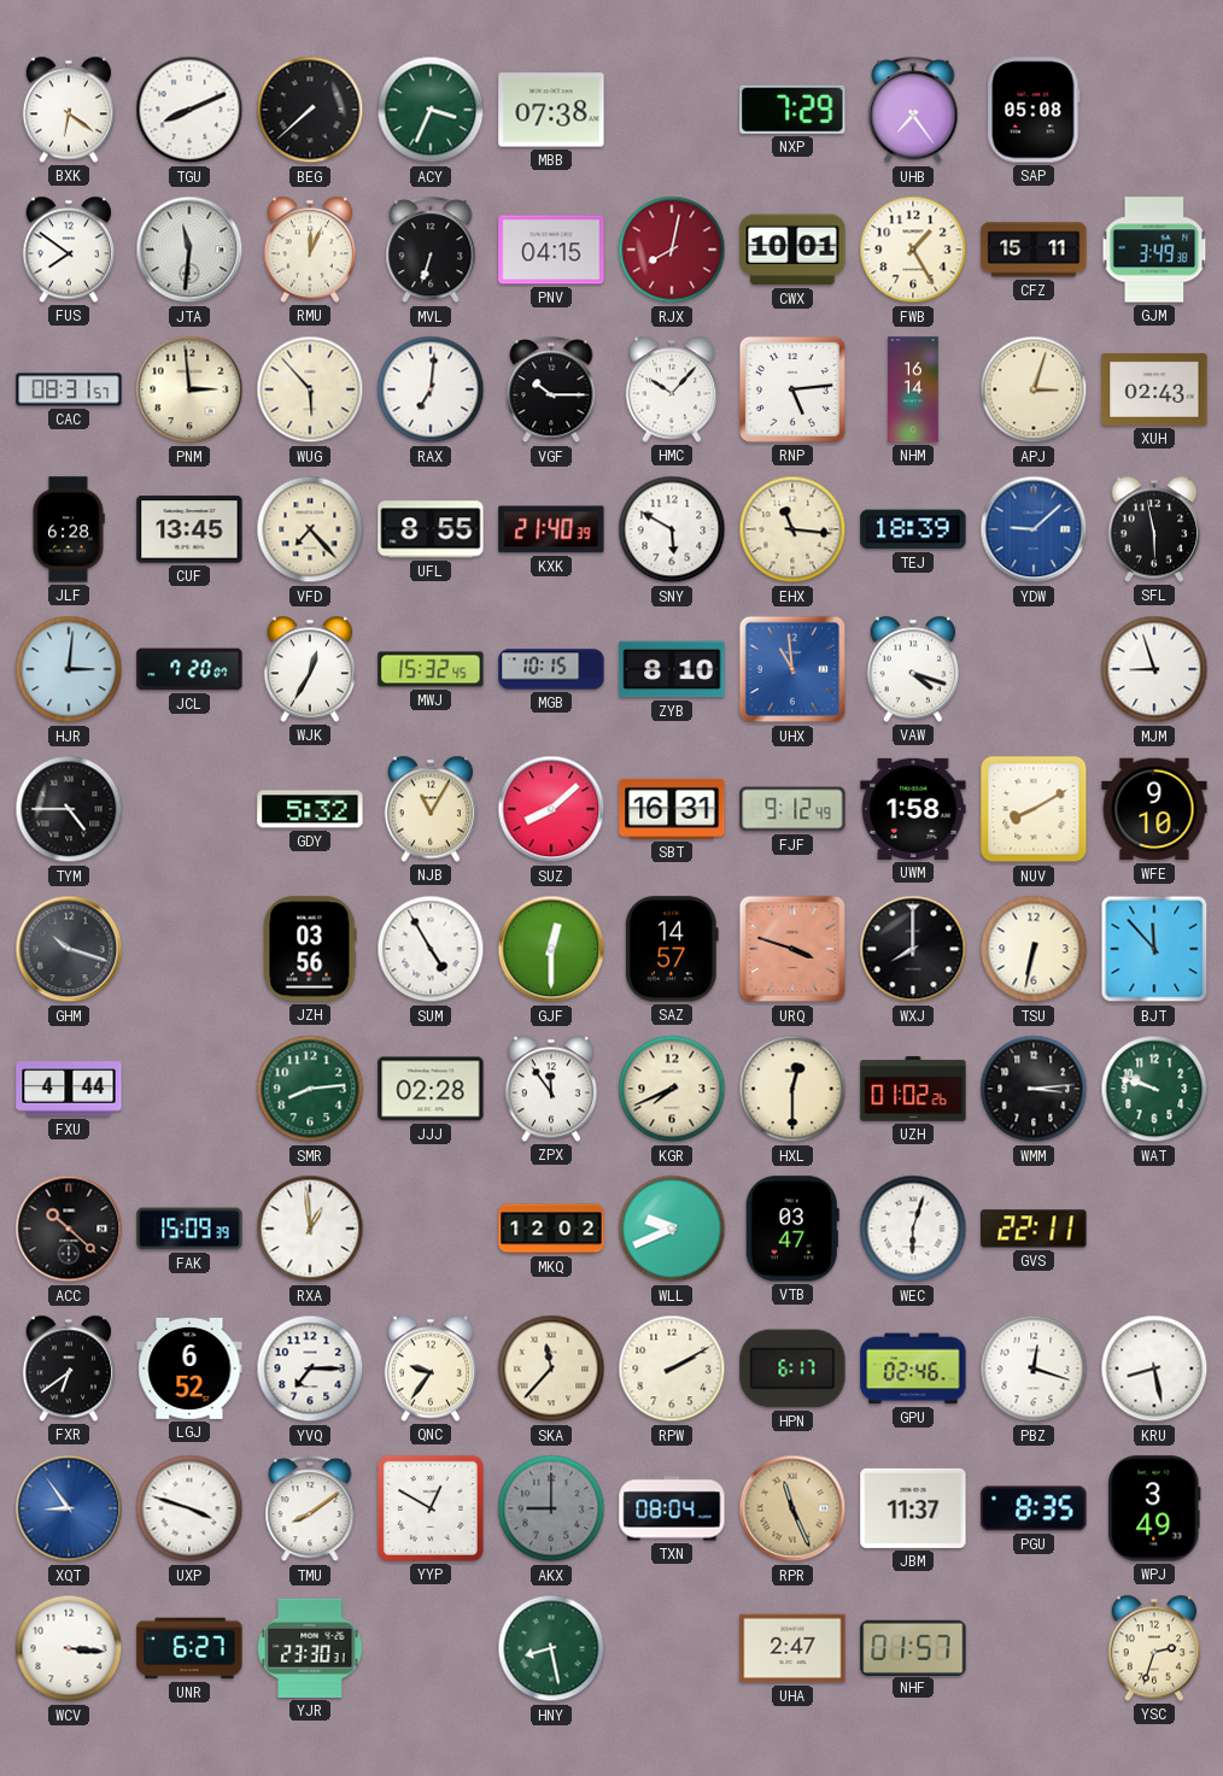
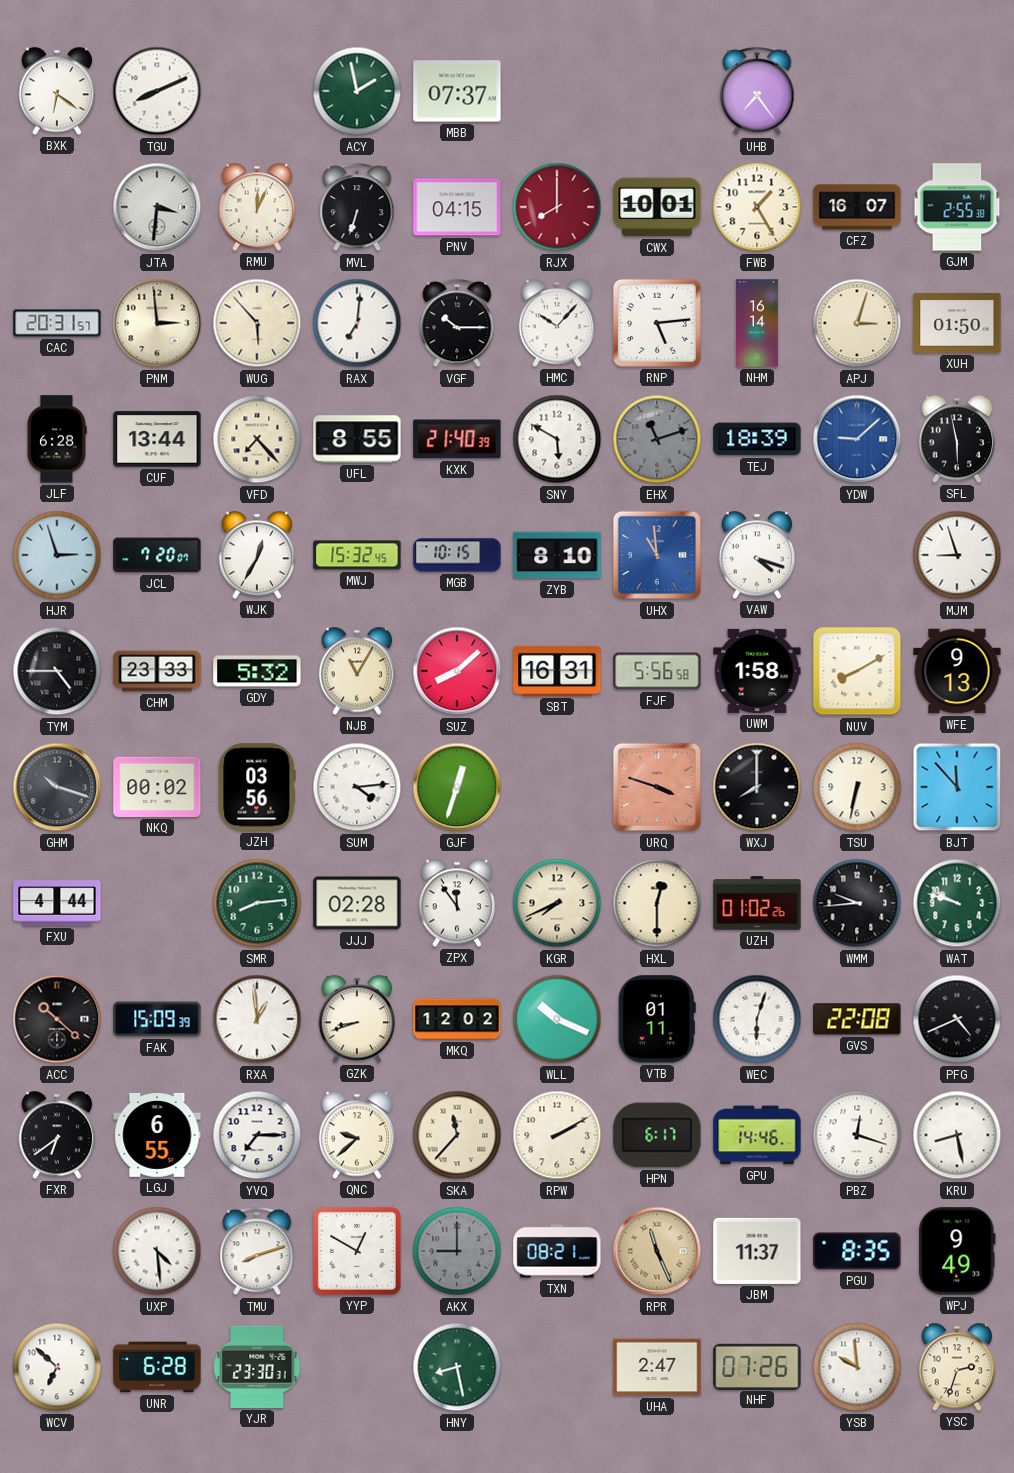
BEG: 7:38 -> none (310, 110)
ACY: 3:34 -> 1:58 (357, 91)
MBB: 07:38 -> 07:37 (457, 91)
NXP: 7:29 -> none (792, 110)
SAP: 05:08 -> none (1034, 110)
FUS: 7:51 -> none (69, 250)
JTA: 11:31 -> 3:31 (157, 207)
RJX: 8:02 -> 8:00 (557, 207)
CFZ: 15:11 -> 16:07 (857, 207)
GJM: 3:49 -> 2:55 (957, 207)
CAC: 08:31 -> 20:31 (57, 323)
XUH: 02:43 -> 01:50 (957, 323)
CUF: 13:45 -> 13:44 (157, 439)
EHX: 11:16 -> 11:12 (657, 439)
EHX dial: cream -> grey (657, 439)
HJR: 3:01 -> 2:57 (57, 555)
CHM: none -> 23:33 (157, 671)
FJF: 9:12 -> 5:56 (657, 671)
WFE: 9:10 -> 9:13 (957, 671)
NKQ: none -> 00:02 (157, 787)
SUM: 4:55 -> 4:14 (357, 787)
GJF: 12:30 -> 12:33 (457, 787)
SAZ: 14:57 -> none (672, 949)
WMM: 3:14 -> 9:44 (857, 903)
GZK: none -> 8:42 (357, 1019)
WLL: 9:41 -> 10:19 (557, 1019)
VTB: 03:47 -> 01:11 (657, 1019)
GVS: 22:11 -> 22:08 (857, 1019)
PFG: none -> 4:41 (957, 1019)
LGJ: 6:52 -> 6:55 (157, 1135)
QNC: 9:36 -> 9:38 (357, 1135)
GPU: 02:46 -> 14:46 (757, 1135)
XQT: 8:54 -> none (69, 1508)
UXP: 3:48 -> 4:29 (157, 1251)
TMU: 8:09 -> 8:12 (257, 1252)
TXN: 08:04 -> 08:21 (557, 1251)
WPJ: 3:49 -> 9:49 (957, 1251)
WCV: 3:16 -> 6:52 (57, 1367)
UNR: 6:27 -> 6:28 (157, 1367)
NHF: 01:57 -> 07:26 (757, 1366)
YSB: none -> 9:59 (857, 1367)
